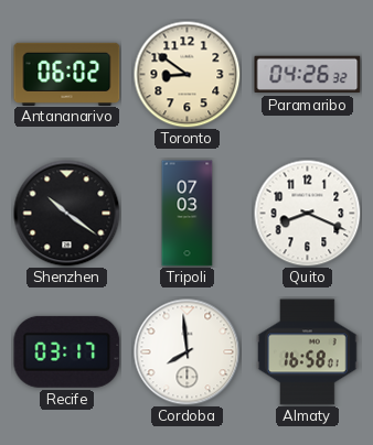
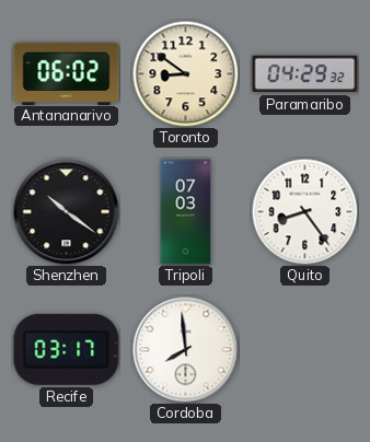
Paramaribo: 04:26 -> 04:29 (305, 74)
Quito: 8:19 -> 8:24 (304, 211)
Almaty: 16:58 -> none (308, 352)
